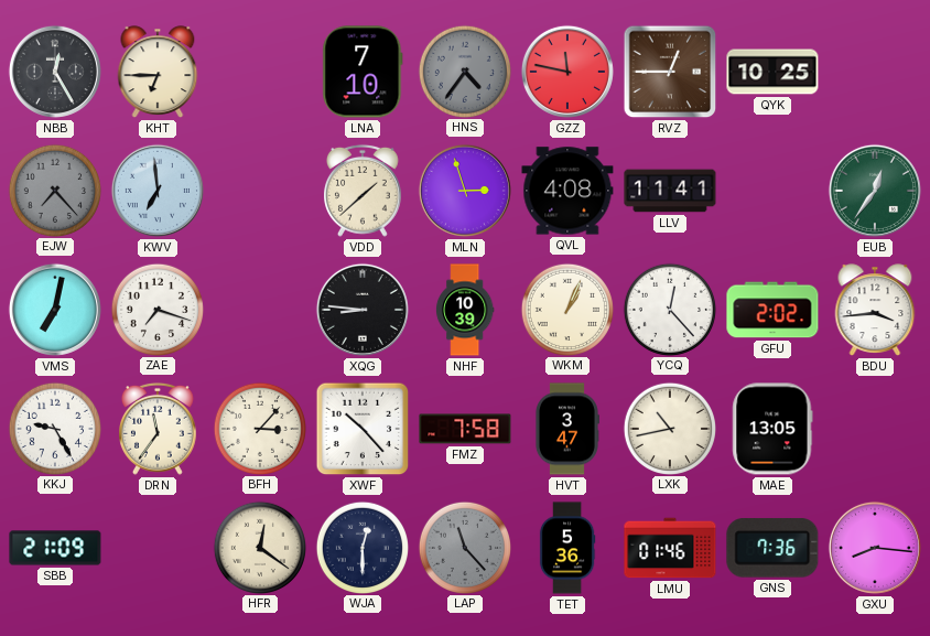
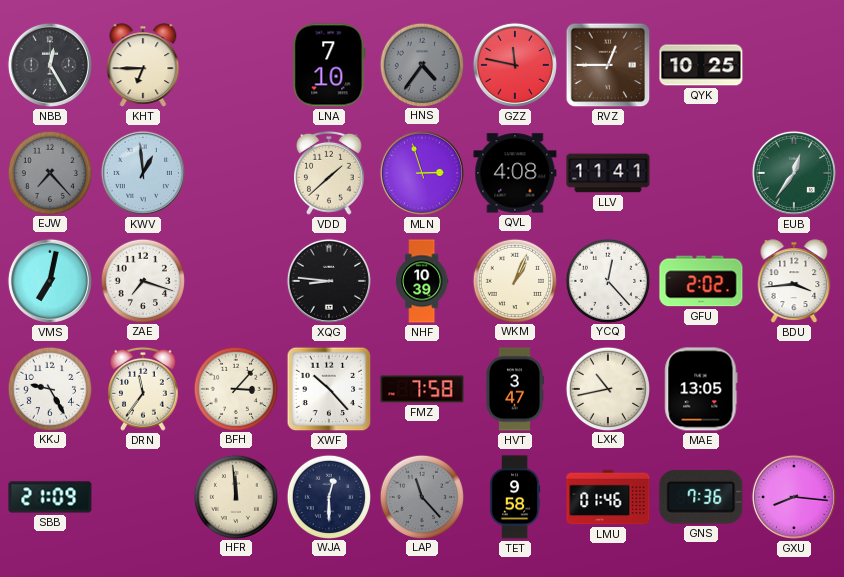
KWV: 6:59 -> 12:59 (143, 173)
HFR: 12:21 -> 11:59 (235, 496)
TET: 5:36 -> 9:58 (515, 497)
